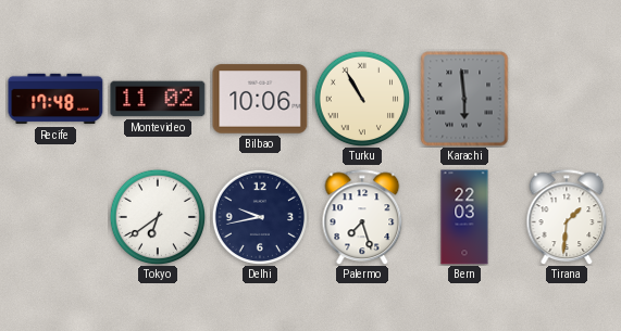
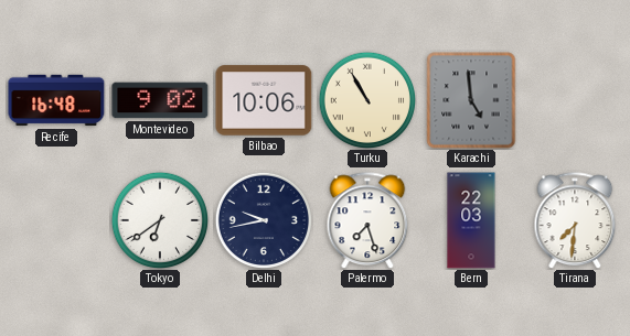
Recife: 17:48 -> 16:48 (56, 100)
Montevideo: 11:02 -> 9:02 (160, 100)
Karachi: 5:59 -> 4:59 (471, 100)
Tirana: 1:31 -> 7:31 (575, 220)
